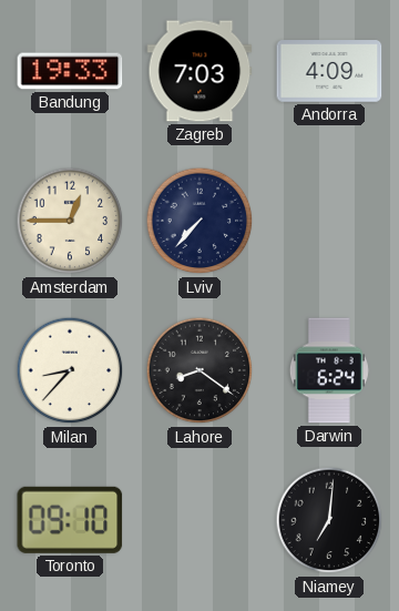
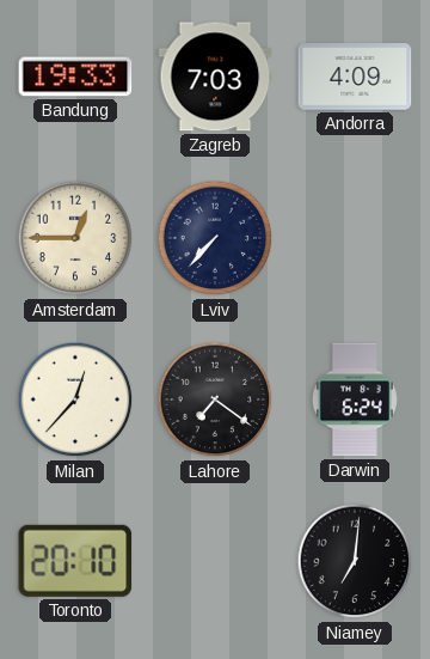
Milan: 8:37 -> 12:37 (75, 399)
Lahore: 8:21 -> 7:21 (215, 399)
Toronto: 09:10 -> 20:10 (75, 561)
